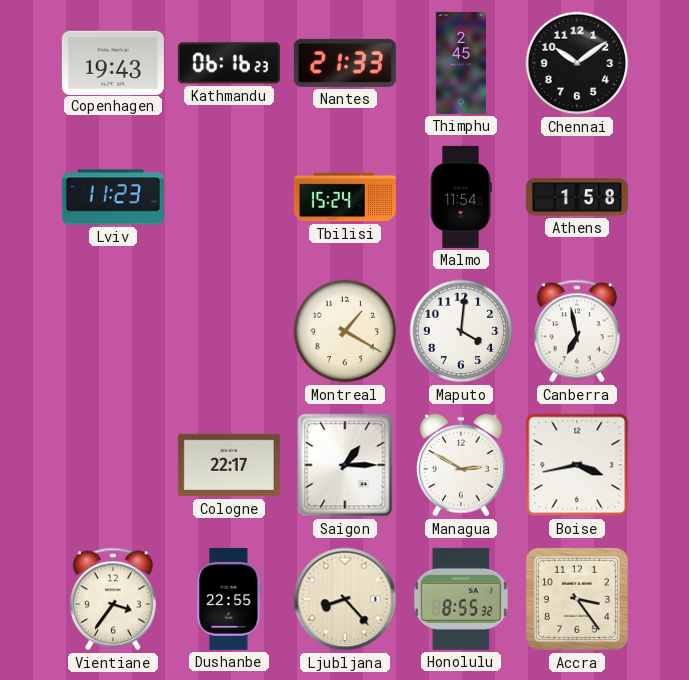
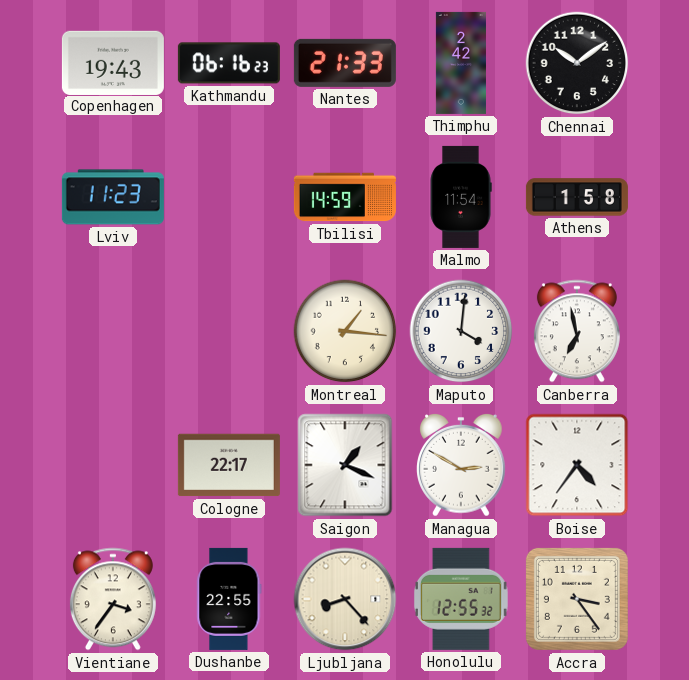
Thimphu: 2:45 -> 2:42 (461, 63)
Tbilisi: 15:24 -> 14:59 (345, 197)
Montreal: 1:20 -> 1:16 (345, 331)
Saigon: 1:15 -> 1:19 (345, 465)
Boise: 3:43 -> 4:36 (577, 465)
Honolulu: 8:55 -> 12:55 (461, 599)
